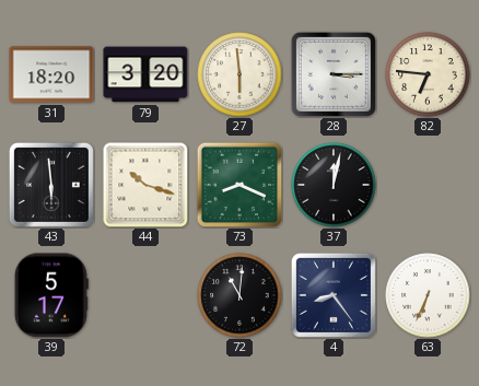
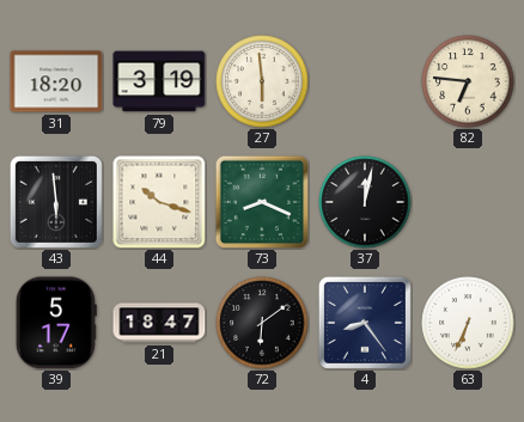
79: 3:20 -> 3:19 (159, 81)
28: 3:15 -> none (334, 74)
21: none -> 18:47 (159, 323)
72: 11:01 -> 6:09 (262, 323)
